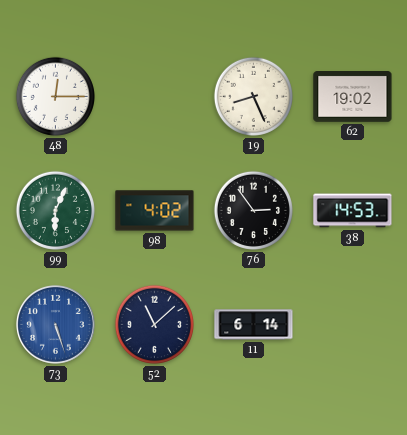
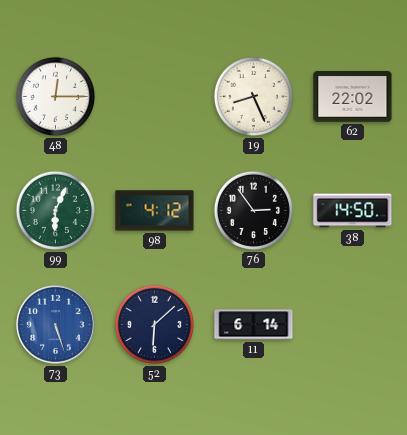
62: 19:02 -> 22:02 (353, 97)
98: 4:02 -> 4:12 (155, 211)
38: 14:53 -> 14:50 (353, 211)
52: 11:08 -> 6:08 (154, 324)
